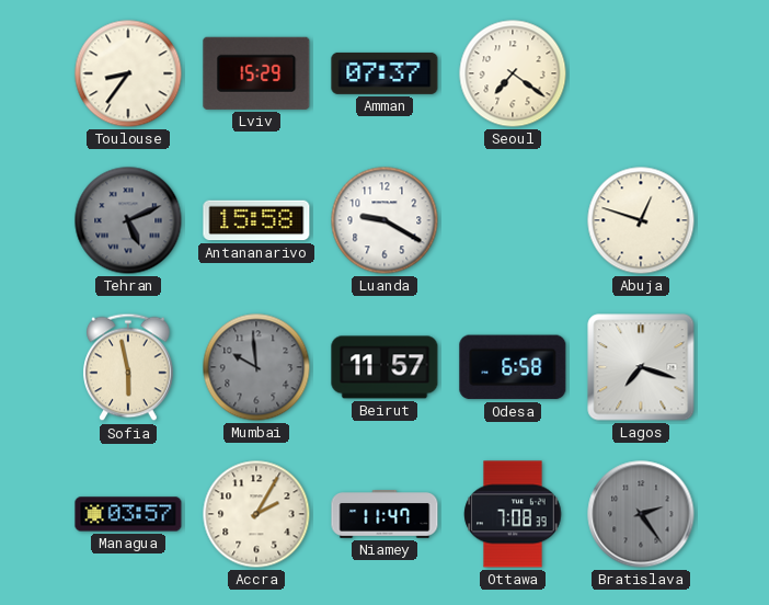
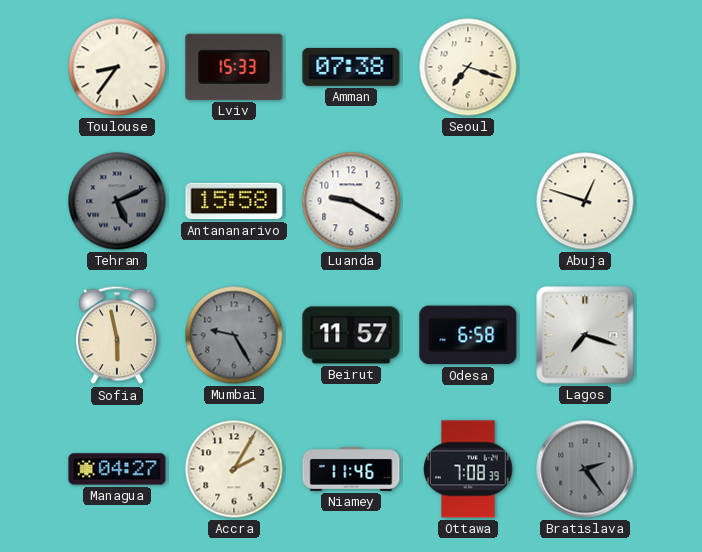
Lviv: 15:29 -> 15:33 (234, 67)
Amman: 07:37 -> 07:38 (351, 67)
Seoul: 7:21 -> 7:18 (468, 67)
Mumbai: 9:59 -> 9:25 (234, 335)
Managua: 03:57 -> 04:27 (117, 469)
Niamey: 11:47 -> 11:46 (351, 470)
